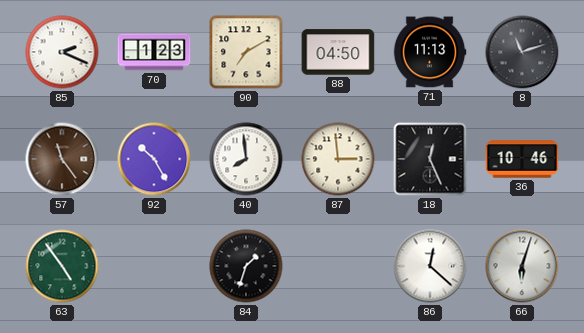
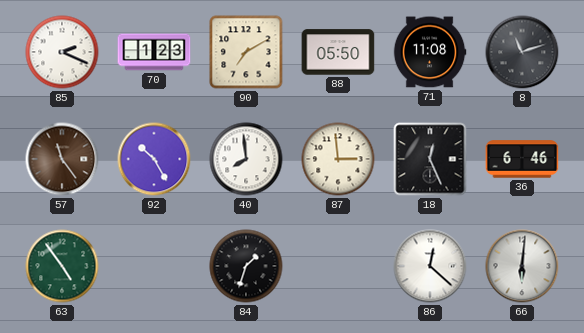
88: 04:50 -> 05:50 (338, 52)
71: 11:13 -> 11:08 (430, 52)
36: 10:46 -> 6:46 (522, 159)
66: 6:03 -> 6:01 (522, 266)
